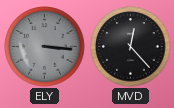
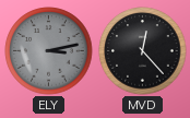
ELY: 3:16 -> 3:13 (49, 51)
